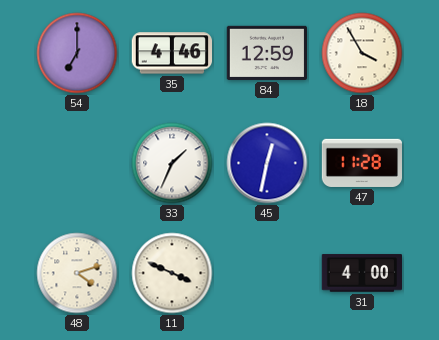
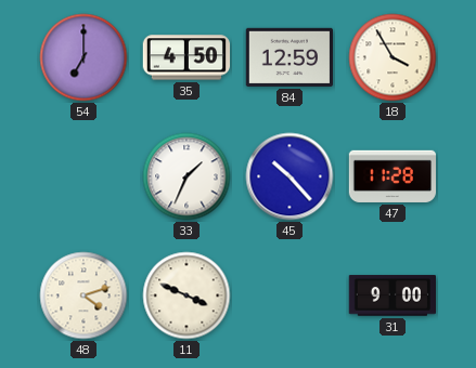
35: 4:46 -> 4:50 (185, 57)
45: 12:32 -> 10:23 (290, 176)
31: 4:00 -> 9:00 (391, 295)
